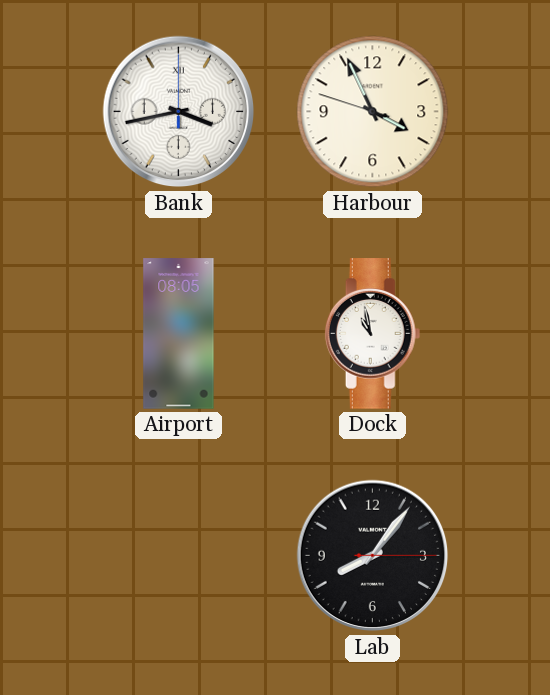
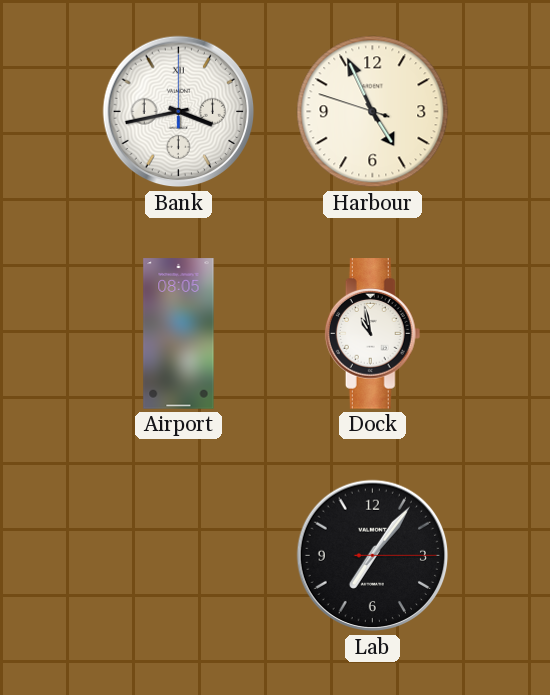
Harbour: 3:55 -> 4:55 (373, 112)
Lab: 8:06 -> 7:06 (373, 556)
